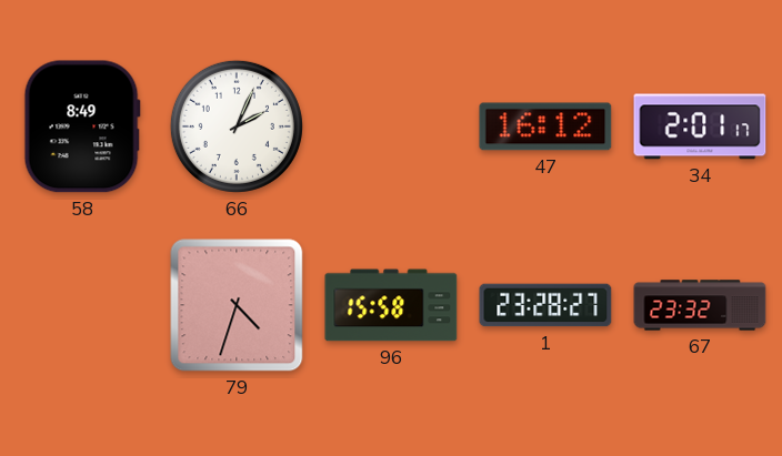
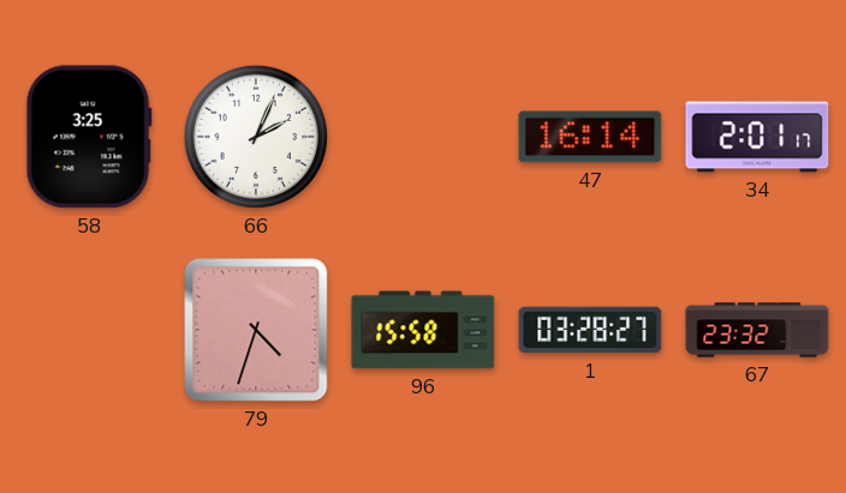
58: 8:49 -> 3:25 (89, 137)
47: 16:12 -> 16:14 (590, 137)
1: 23:28 -> 03:28 (590, 330)
